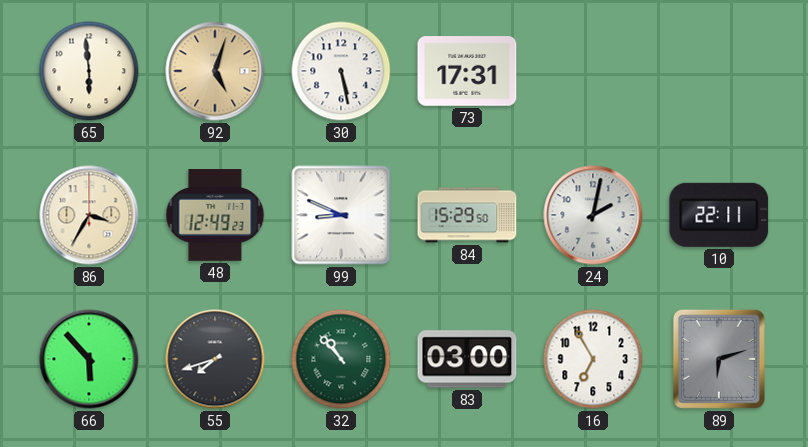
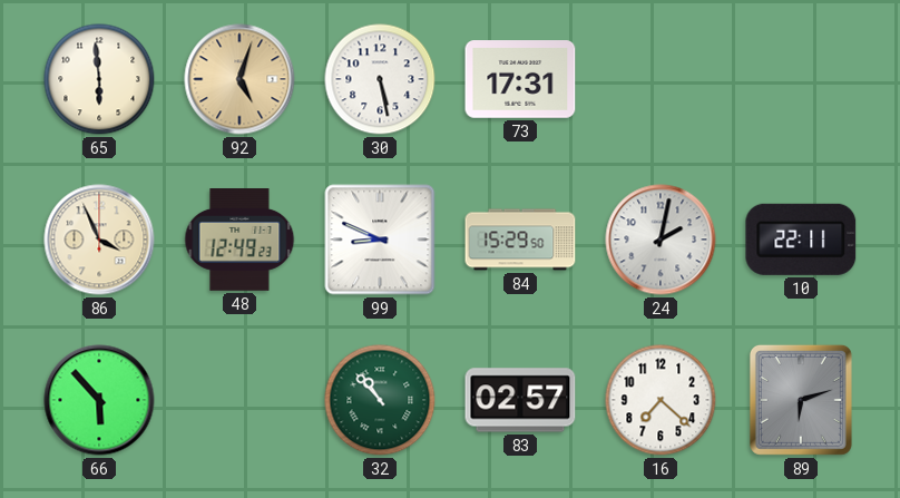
86: 3:35 -> 3:56 (99, 240)
55: 7:42 -> none (215, 359)
83: 03:00 -> 02:57 (520, 400)
16: 6:55 -> 7:22 (661, 400)
